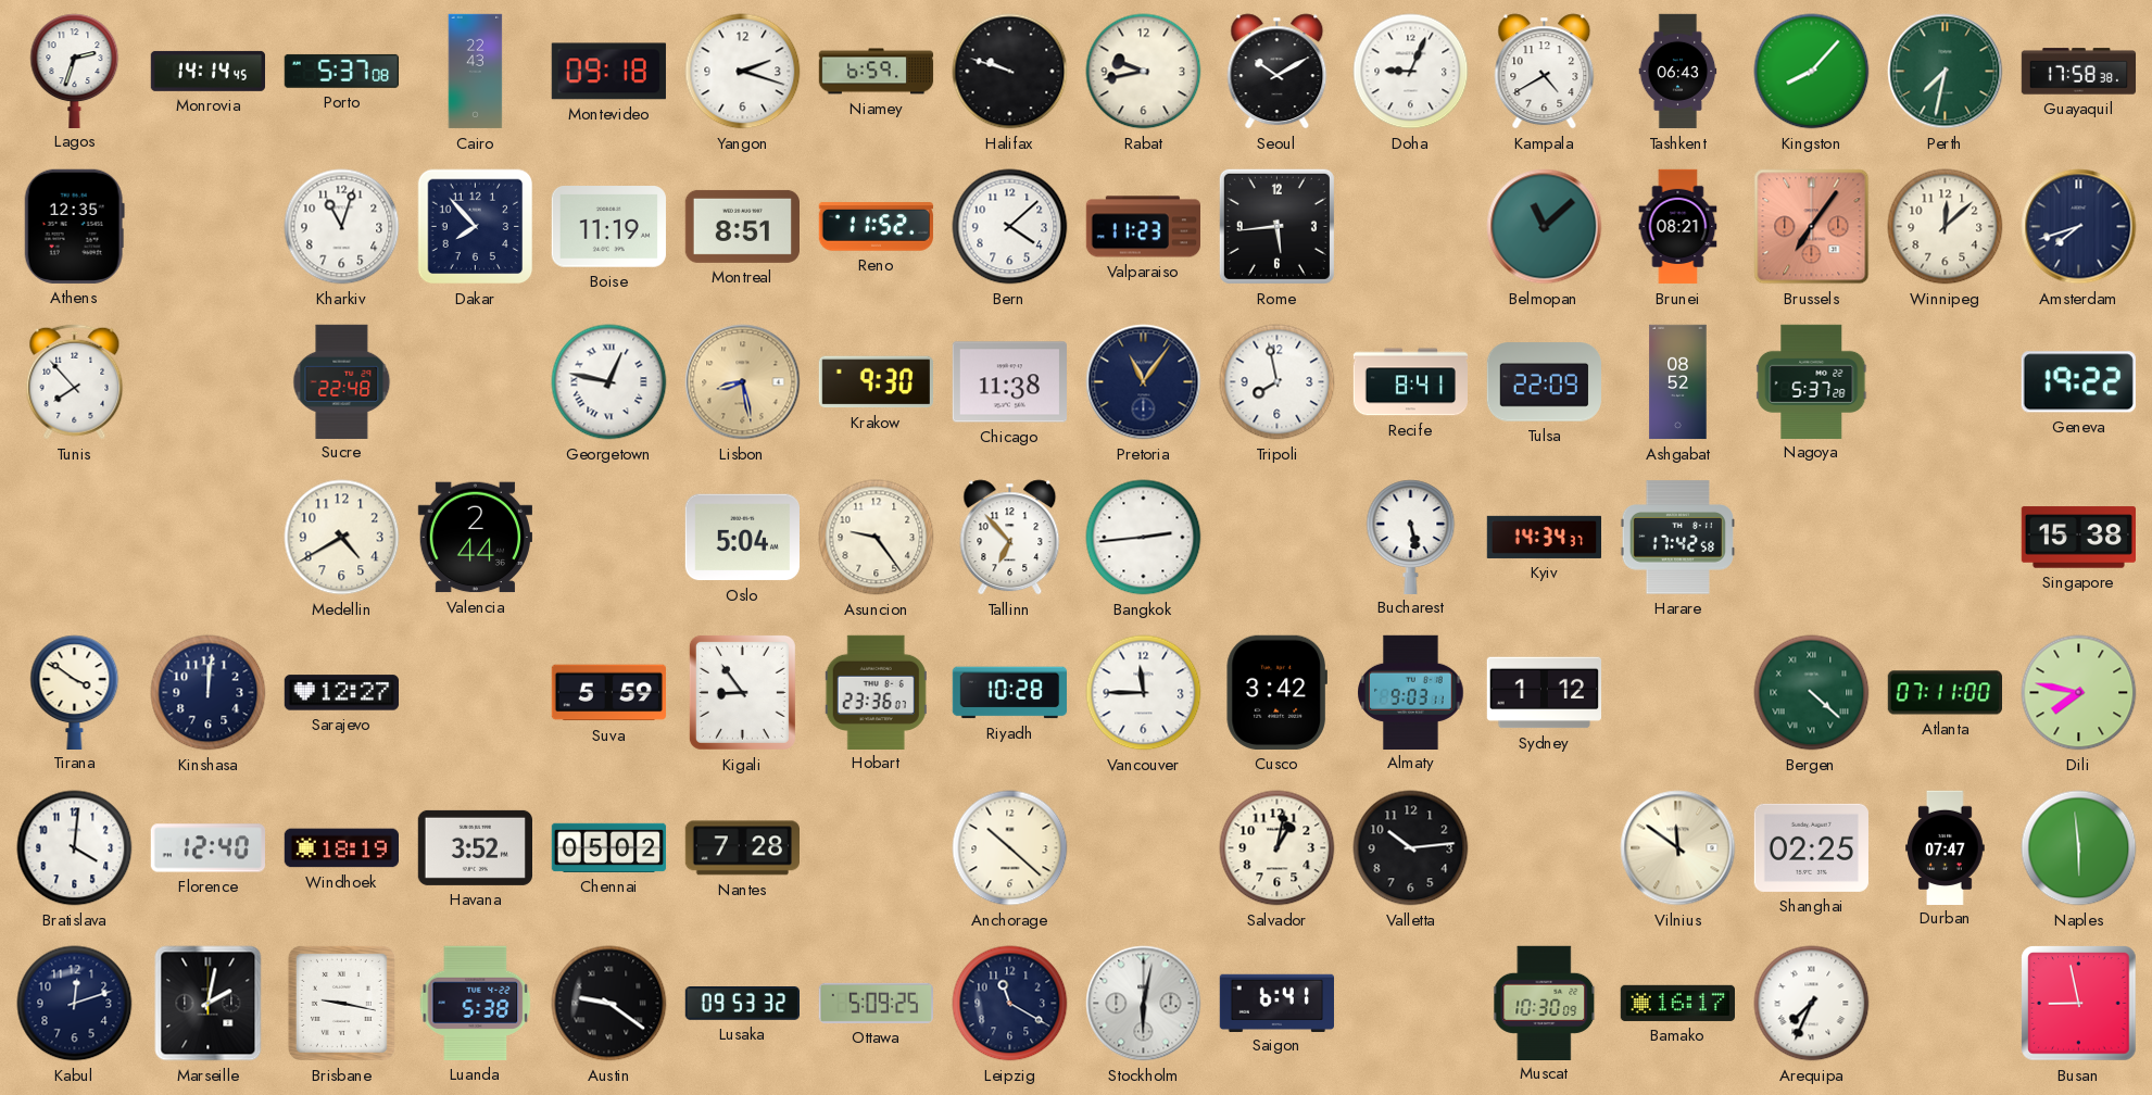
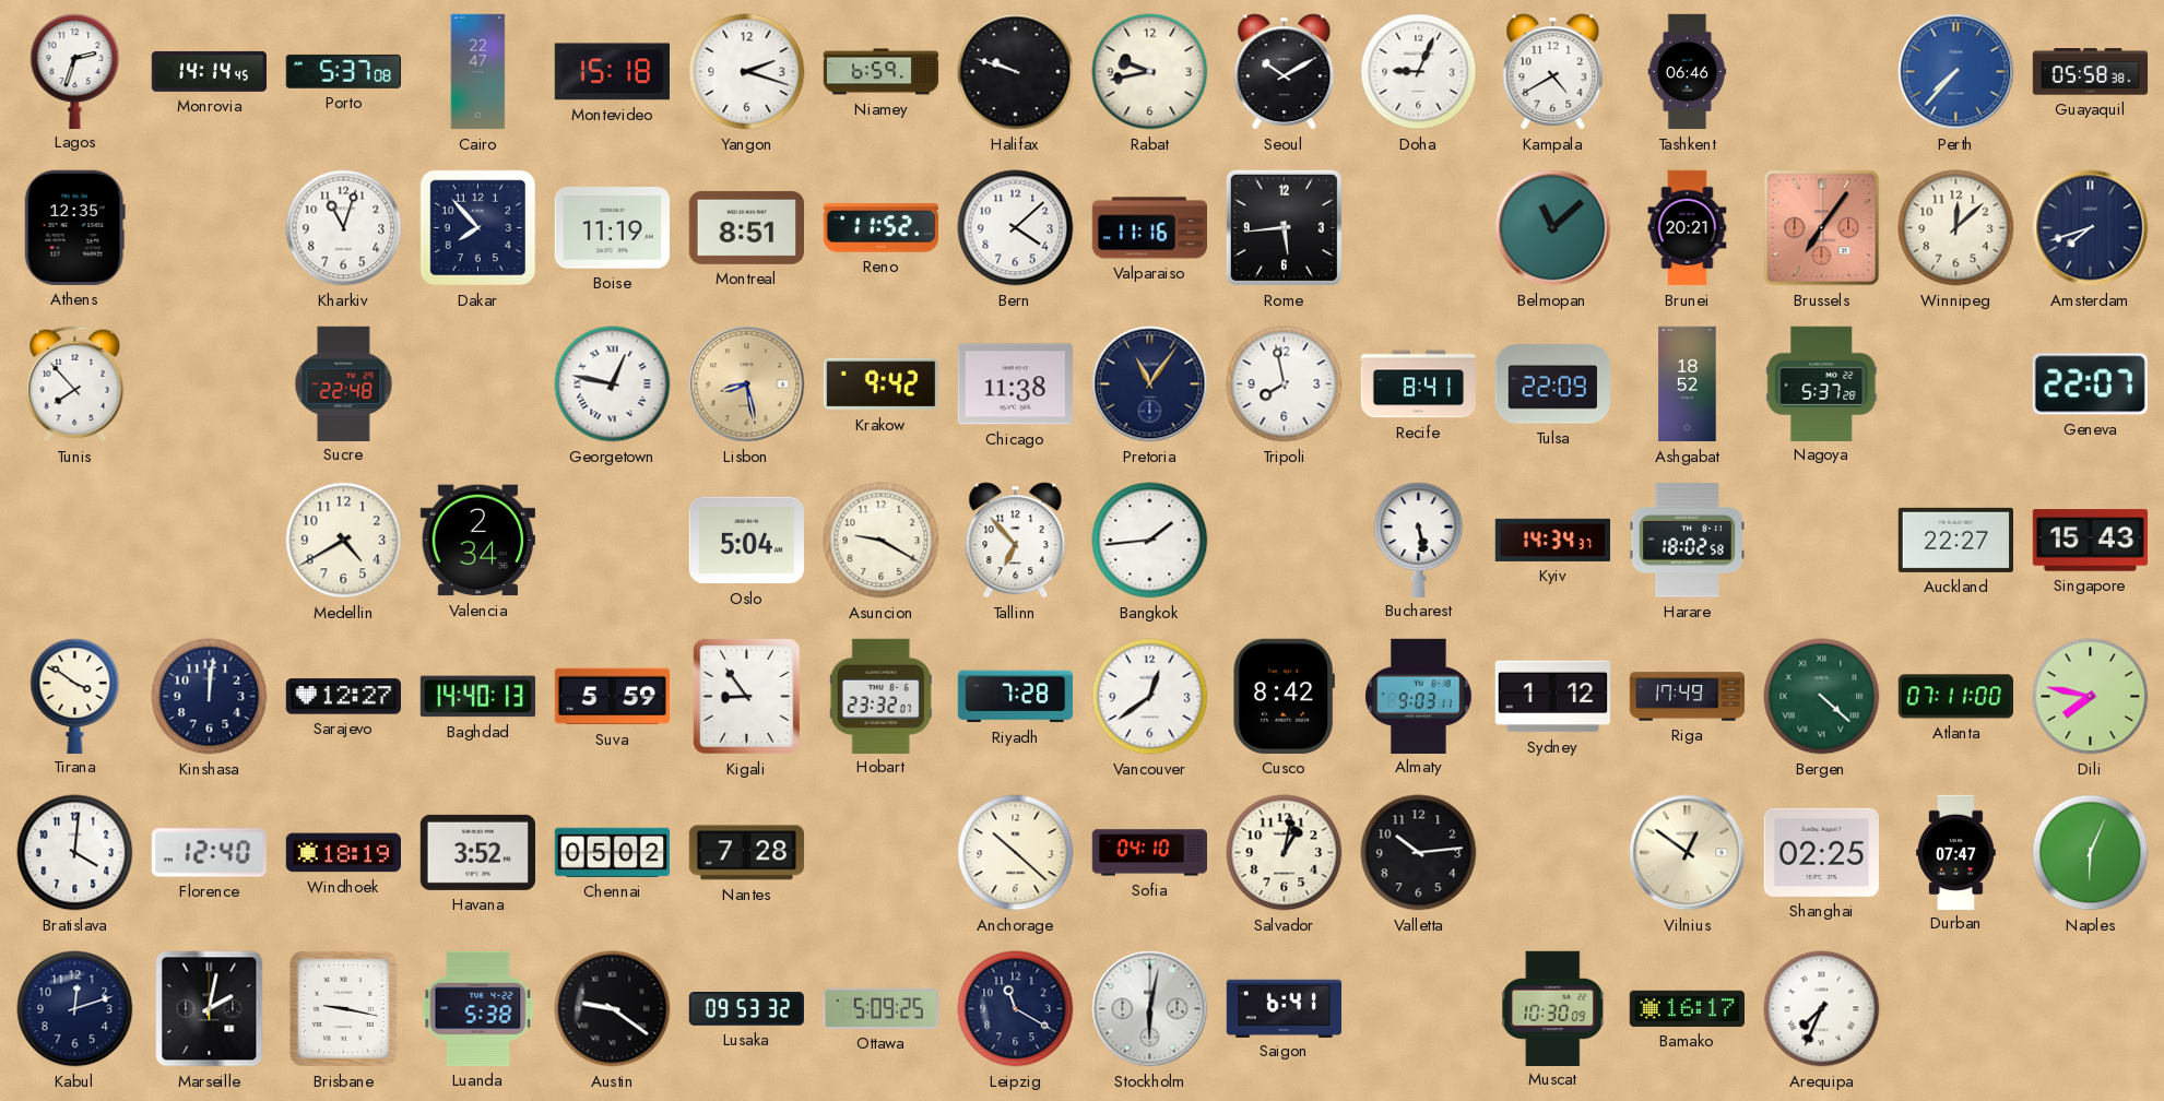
Cairo: 22:43 -> 22:47 (478, 72)
Montevideo: 09:18 -> 15:18 (612, 72)
Tashkent: 06:43 -> 06:46 (1688, 72)
Kingston: 8:07 -> none (1812, 72)
Perth: 7:32 -> 7:37 (1956, 72)
Perth dial: green -> blue (1956, 72)
Guayaquil: 17:58 -> 05:58 (2091, 72)
Valparaiso: 11:23 -> 11:16 (1149, 228)
Brunei: 08:21 -> 20:21 (1688, 228)
Krakow: 9:30 -> 9:42 (880, 384)
Ashgabat: 08:52 -> 18:52 (1688, 384)
Geneva: 19:22 -> 22:07 (2090, 384)
Valencia: 2:44 -> 2:34 (477, 541)
Asuncion: 9:24 -> 9:20 (882, 541)
Bangkok: 2:44 -> 1:44 (1150, 541)
Harare: 17:42 -> 18:02 (1687, 541)
Auckland: none -> 22:27 (1955, 540)
Singapore: 15:38 -> 15:43 (2090, 541)
Baghdad: none -> 14:40 (477, 697)
Hobart: 23:36 -> 23:32 (880, 696)
Riyadh: 10:28 -> 7:28 (1015, 697)
Vancouver: 11:45 -> 12:39 (1150, 697)
Cusco: 3:42 -> 8:42 (1284, 696)
Riga: none -> 17:49 (1688, 697)
Sofia: none -> 04:10 (1150, 853)
Vilnius: 11:51 -> 12:51 (1688, 853)
Naples: 5:59 -> 6:04 (2091, 853)
Busan: 8:58 -> none (2079, 1004)
